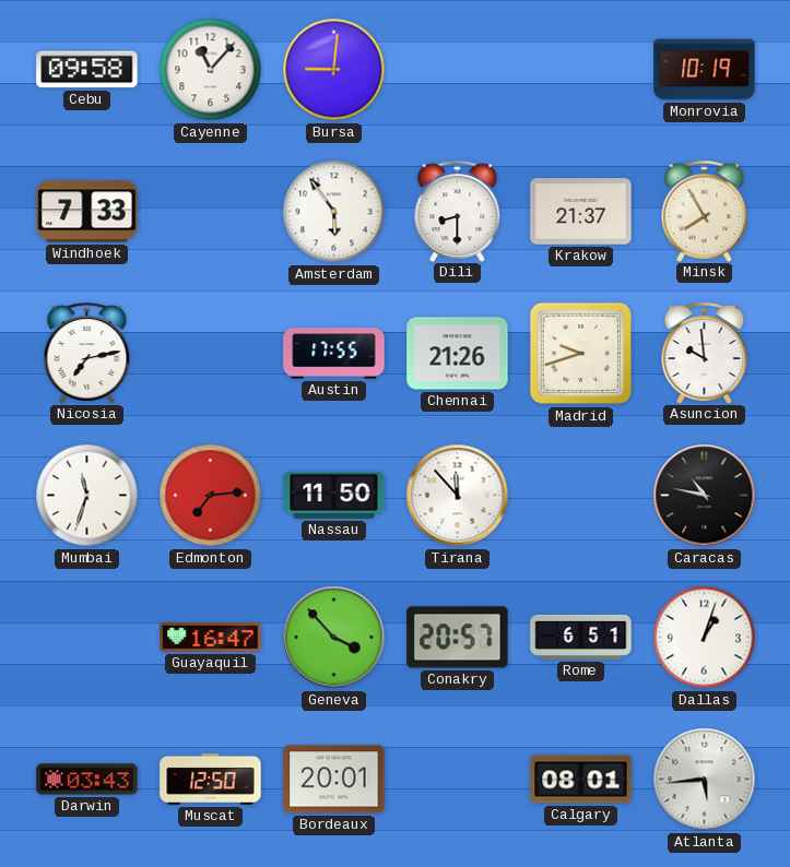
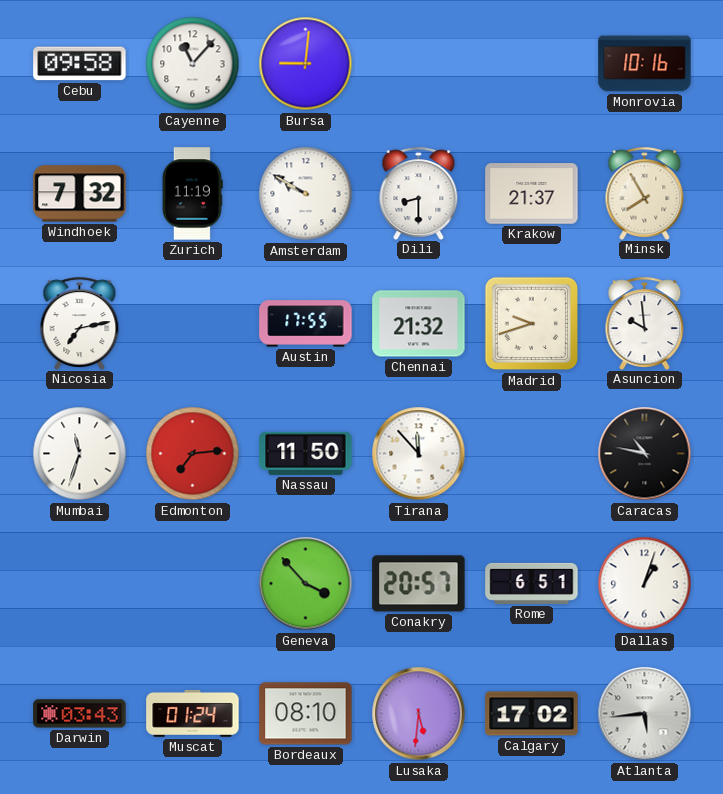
Monrovia: 10:19 -> 10:16 (645, 64)
Windhoek: 7:33 -> 7:32 (80, 194)
Zurich: none -> 11:19 (192, 194)
Amsterdam: 5:54 -> 9:50 (306, 194)
Chennai: 21:26 -> 21:32 (419, 324)
Guayaquil: 16:47 -> none (211, 638)
Muscat: 12:50 -> 01:24 (193, 713)
Bordeaux: 20:01 -> 08:10 (306, 714)
Lusaka: none -> 5:31 (419, 714)
Calgary: 08:01 -> 17:02 (532, 714)
